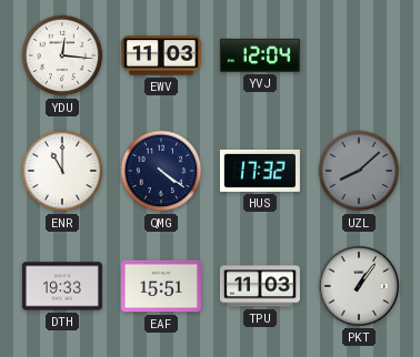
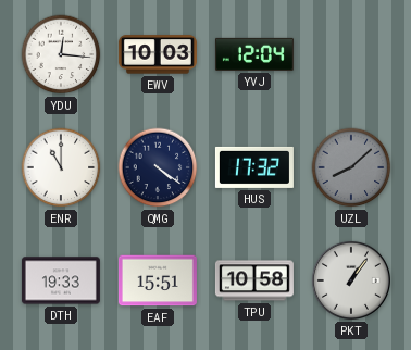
EWV: 11:03 -> 10:03 (158, 54)
TPU: 11:03 -> 10:58 (254, 280)
